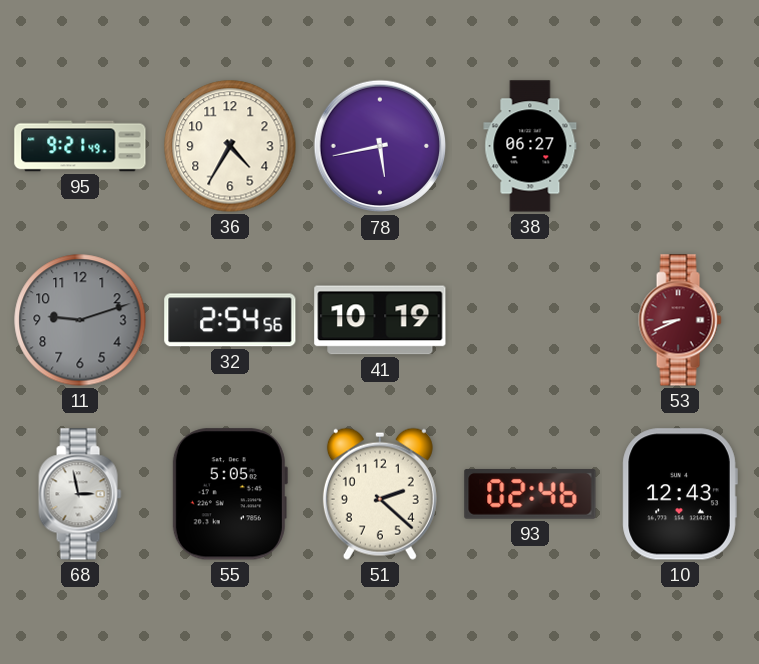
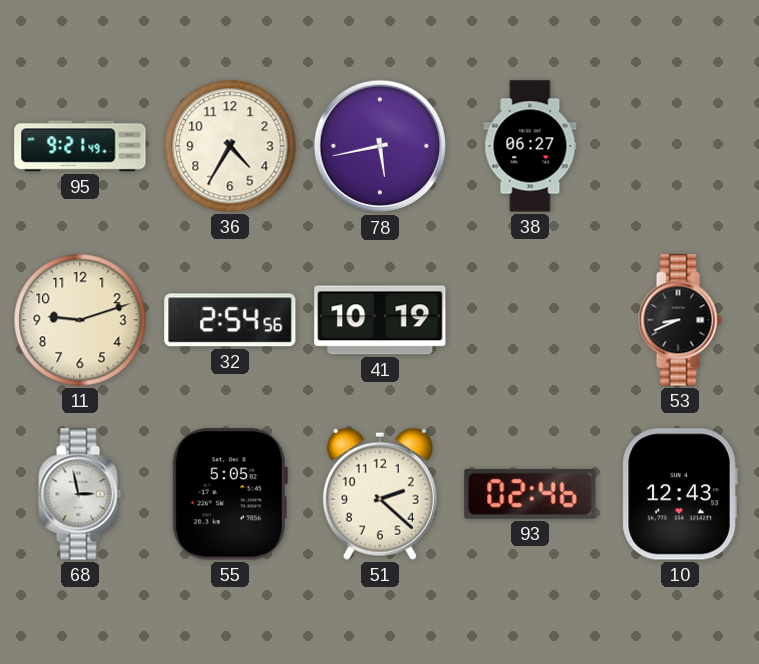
11 dial: grey -> cream (80, 320)
53 dial: burgundy -> black (680, 320)
